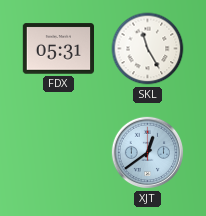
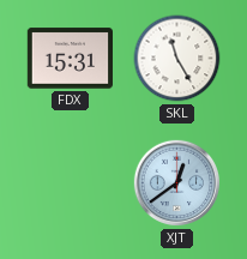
FDX: 05:31 -> 15:31 (70, 59)
